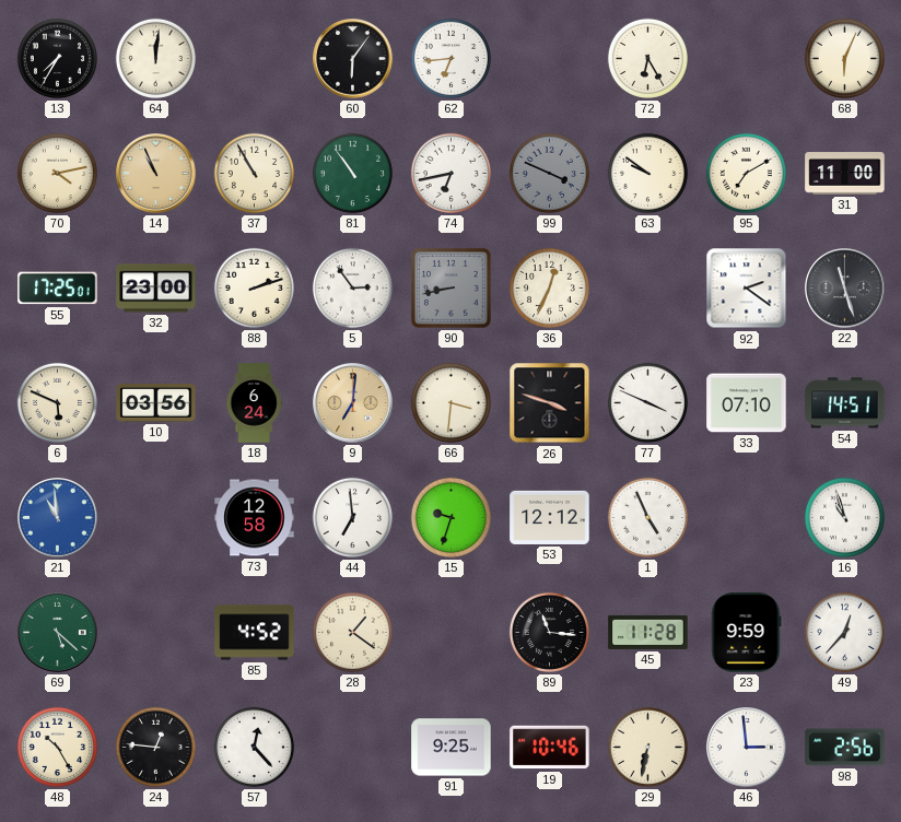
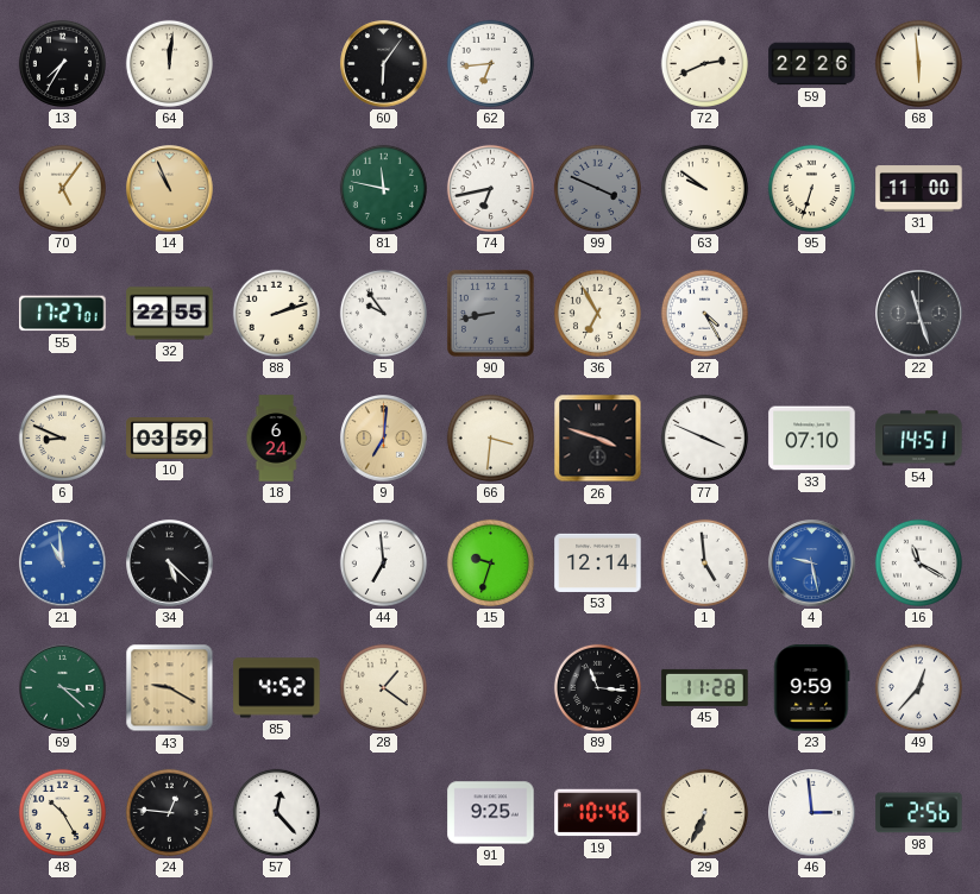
72: 6:25 -> 2:41 (704, 63)
59: none -> 22:26 (812, 64)
68: 6:04 -> 5:59 (918, 63)
70: 4:13 -> 5:06 (62, 188)
37: 10:55 -> none (254, 173)
81: 10:54 -> 11:47 (383, 188)
95: 7:10 -> 6:33 (811, 188)
55: 17:25 -> 17:27 (63, 314)
32: 23:00 -> 22:55 (170, 314)
5: 2:54 -> 9:54 (383, 313)
36: 12:34 -> 6:55 (597, 313)
27: none -> 4:25 (704, 313)
92: 2:21 -> none (747, 289)
6: 5:49 -> 8:49 (62, 437)
10: 03:56 -> 03:59 (170, 439)
34: none -> 5:22 (170, 564)
73: 12:58 -> none (255, 518)
53: 12:12 -> 12:14 (598, 562)
1: 4:56 -> 4:59 (704, 562)
4: none -> 9:28 (812, 564)
16: 10:57 -> 11:20 (918, 562)
69: 5:22 -> 3:22 (63, 688)
43: none -> 9:20 (170, 688)
29: 6:32 -> 6:34 (704, 812)
